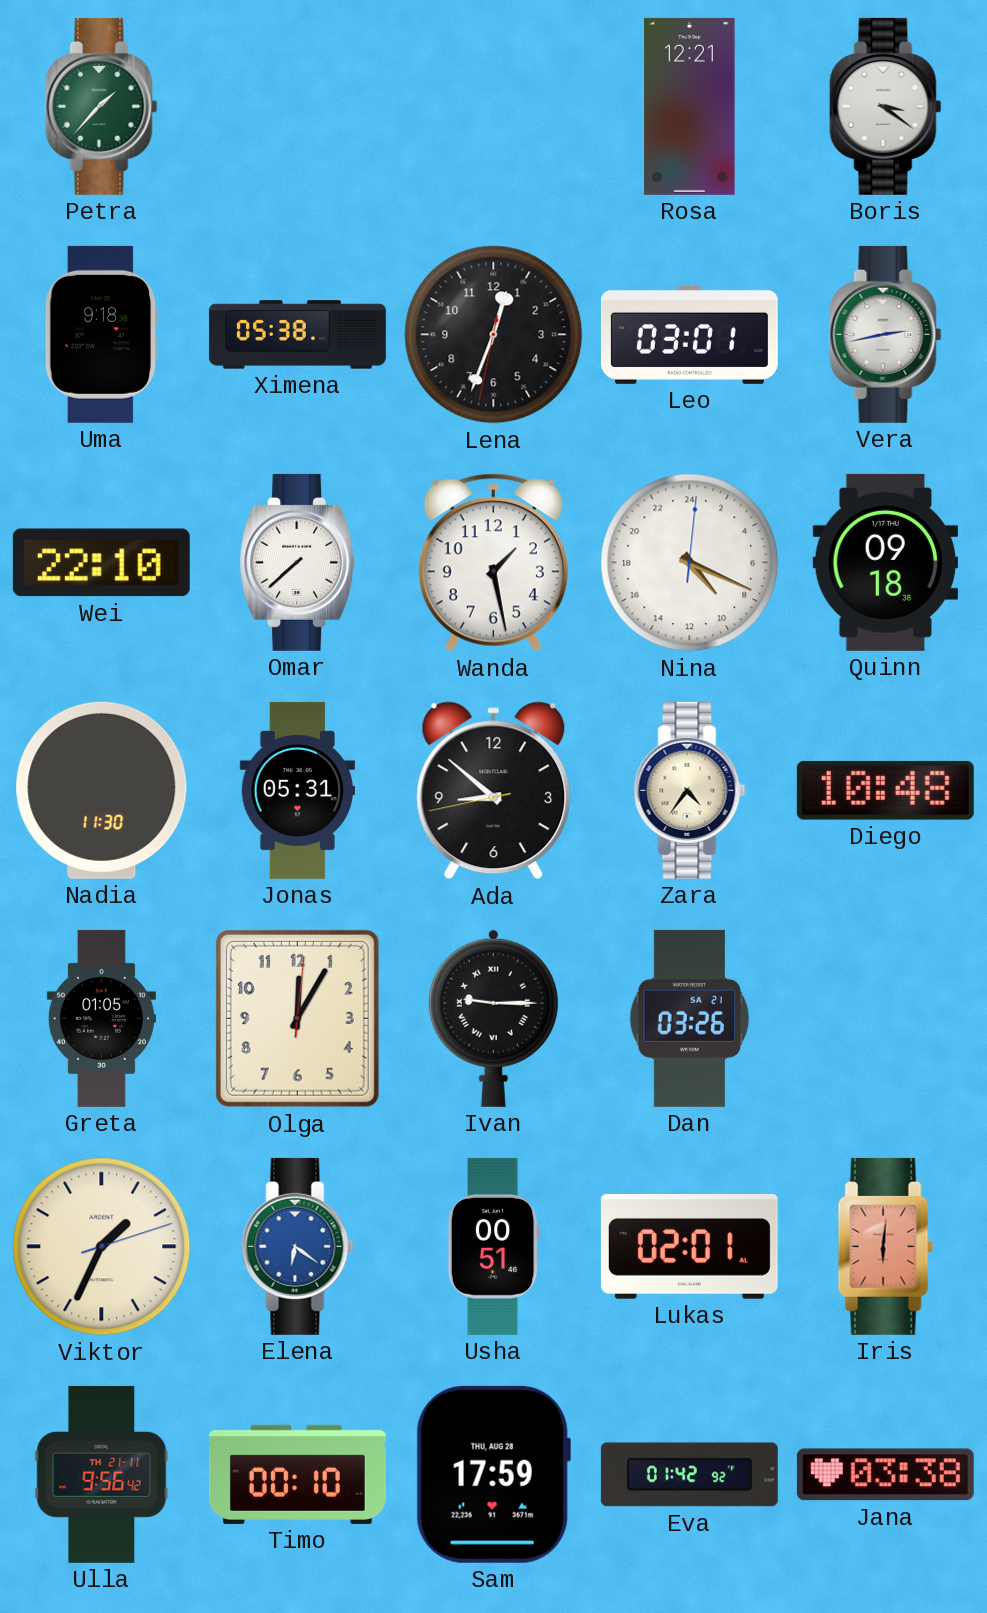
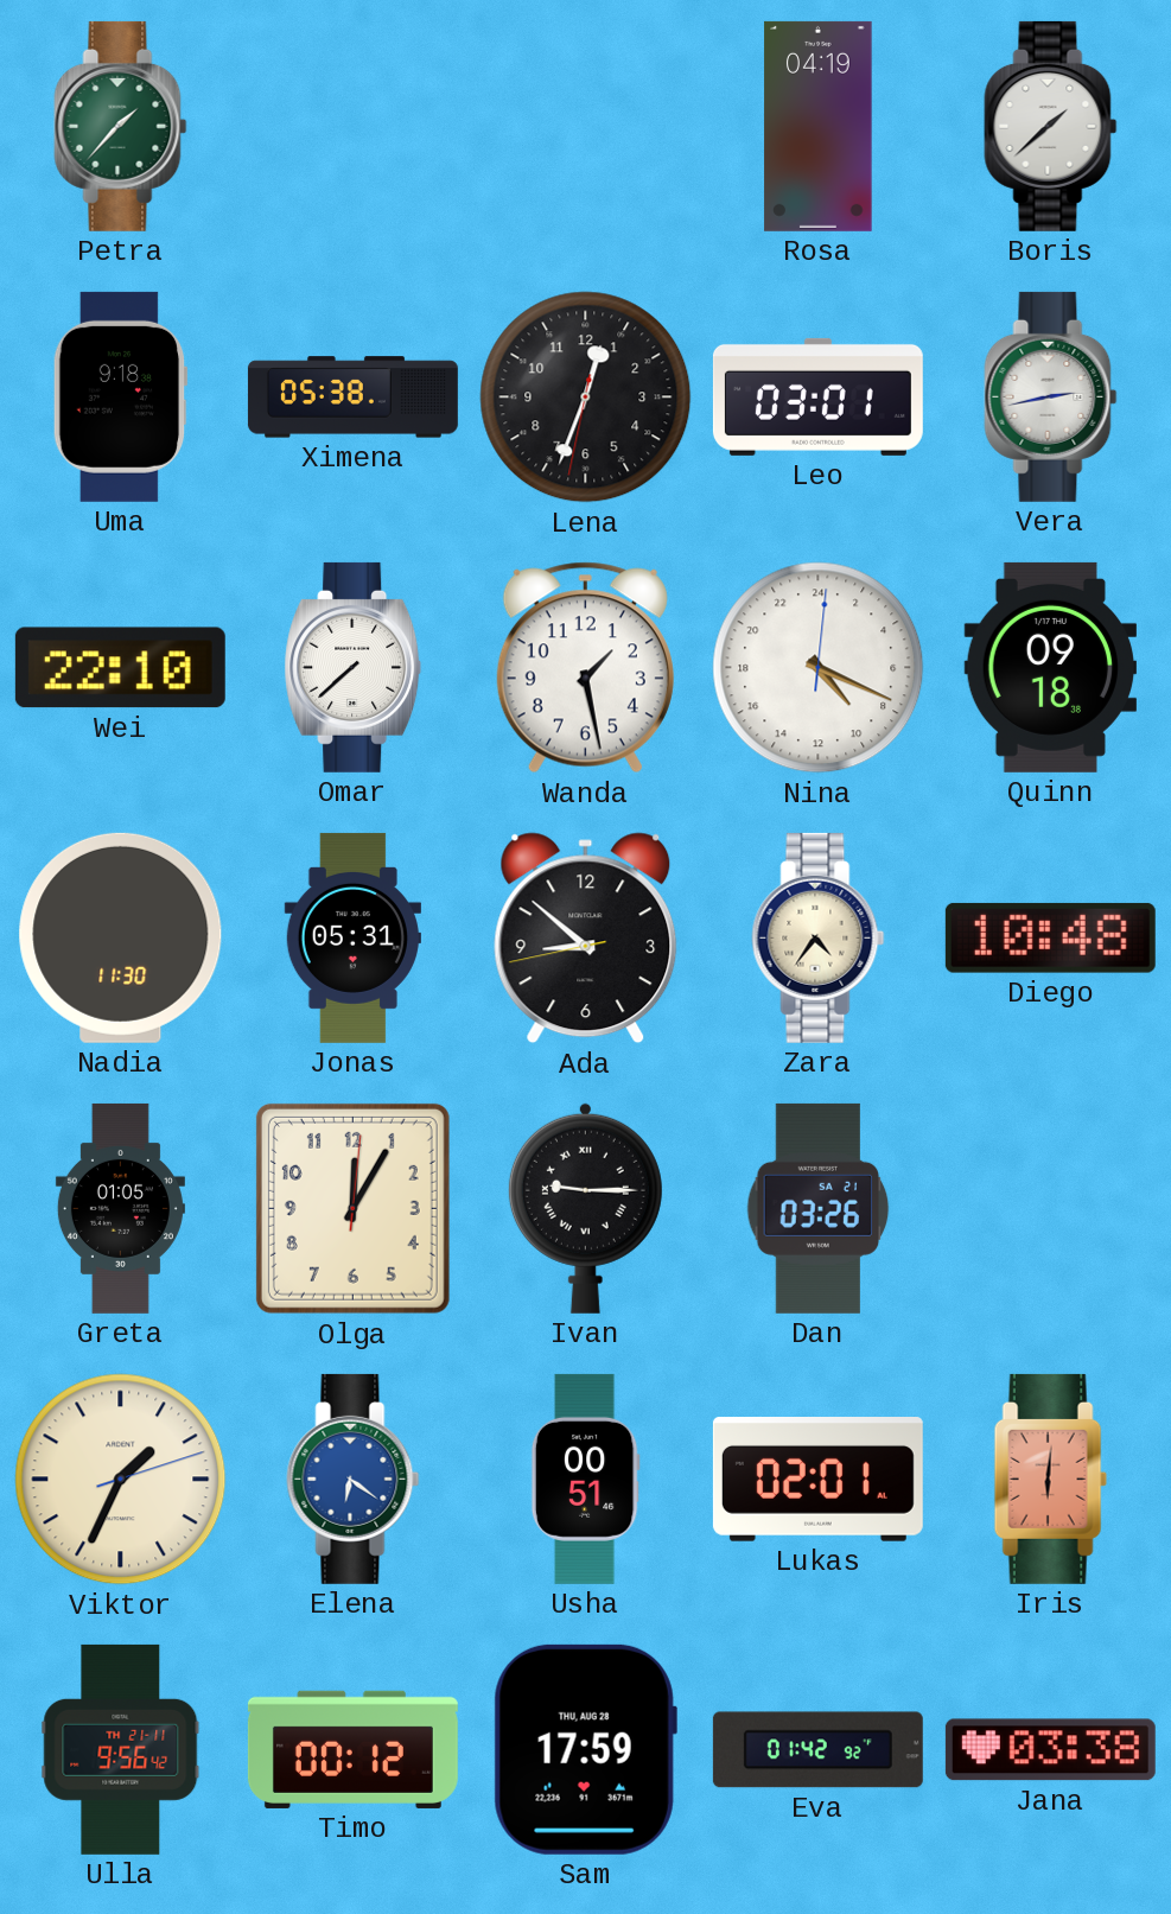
Rosa: 12:21 -> 04:19 (819, 126)
Boris: 3:21 -> 1:38 (1051, 126)
Timo: 00:10 -> 00:12 (352, 1749)
